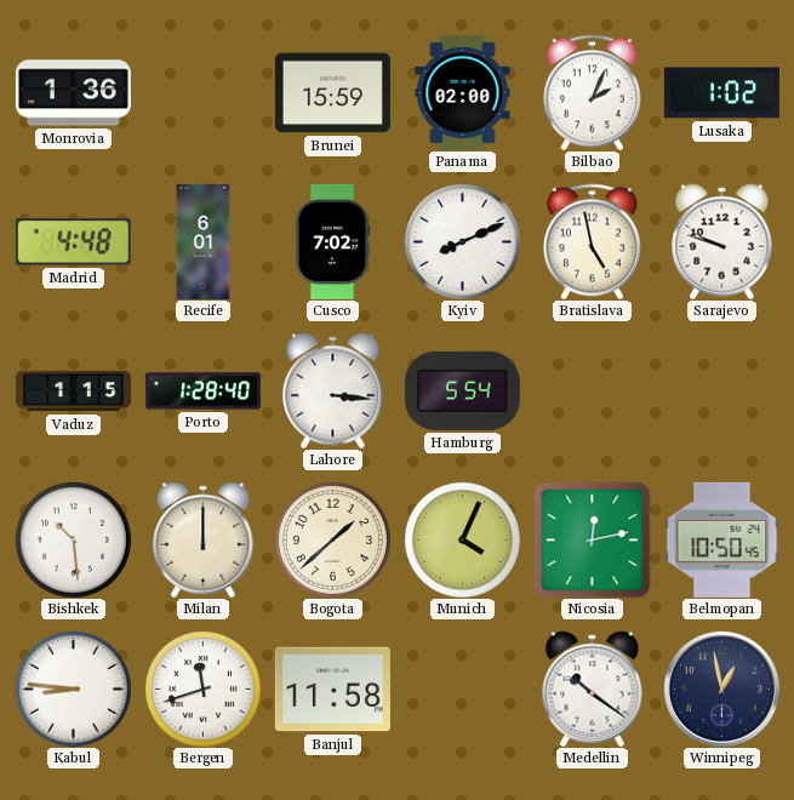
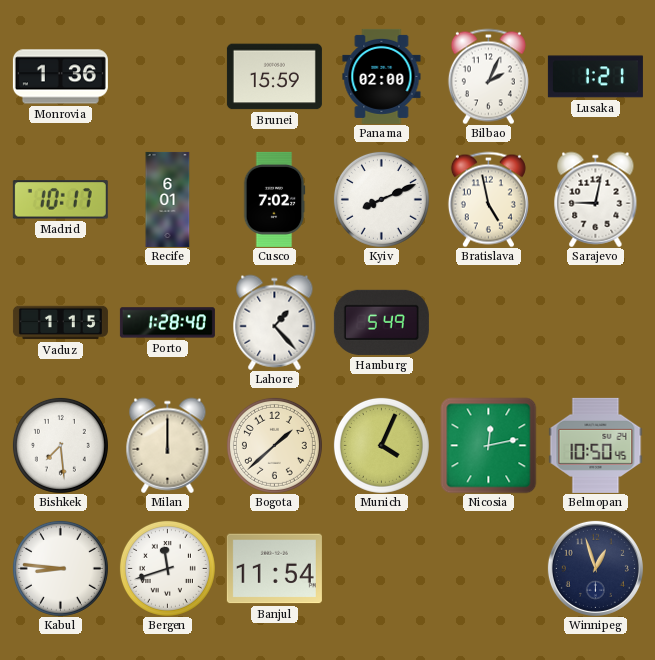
Lusaka: 1:02 -> 1:21 (595, 77)
Madrid: 4:48 -> 10:17 (60, 200)
Sarajevo: 9:48 -> 9:02 (596, 199)
Lahore: 3:16 -> 1:23 (275, 322)
Hamburg: 5:54 -> 5:49 (381, 322)
Bishkek: 10:29 -> 7:29 (60, 445)
Banjul: 11:58 -> 11:54 (274, 569)
Medellin: 10:21 -> none (593, 688)
Winnipeg: 12:58 -> 12:57 (595, 568)
